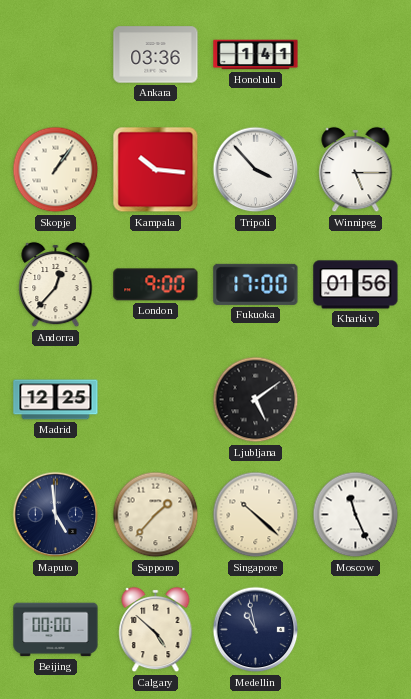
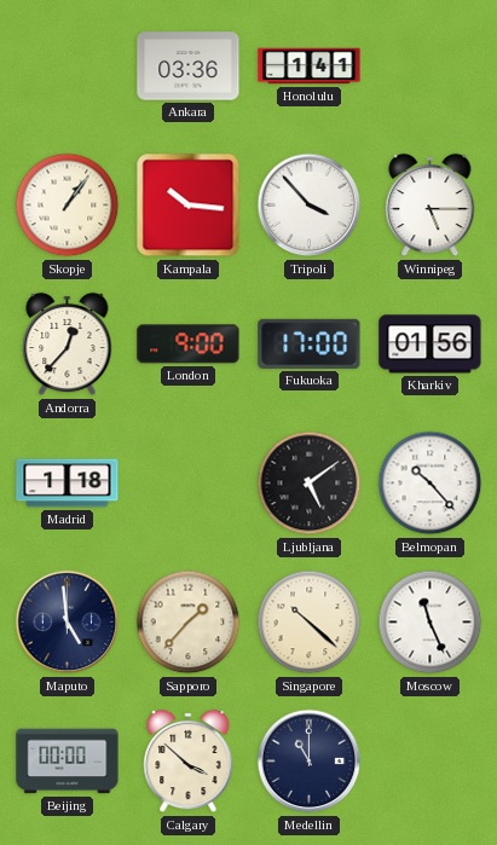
Madrid: 12:25 -> 1:18 (68, 484)
Belmopan: none -> 10:23 (430, 484)
Calgary: 4:52 -> 3:52 (189, 762)
Medellin: 10:58 -> 11:00 (310, 762)
